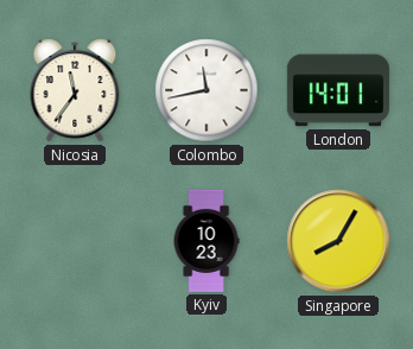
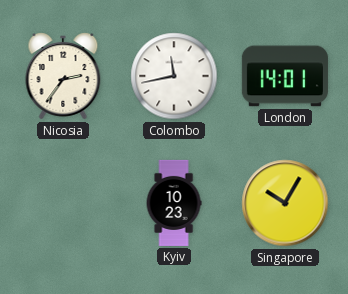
Nicosia: 11:36 -> 2:36 (63, 76)
Singapore: 8:05 -> 10:05 (285, 203)
